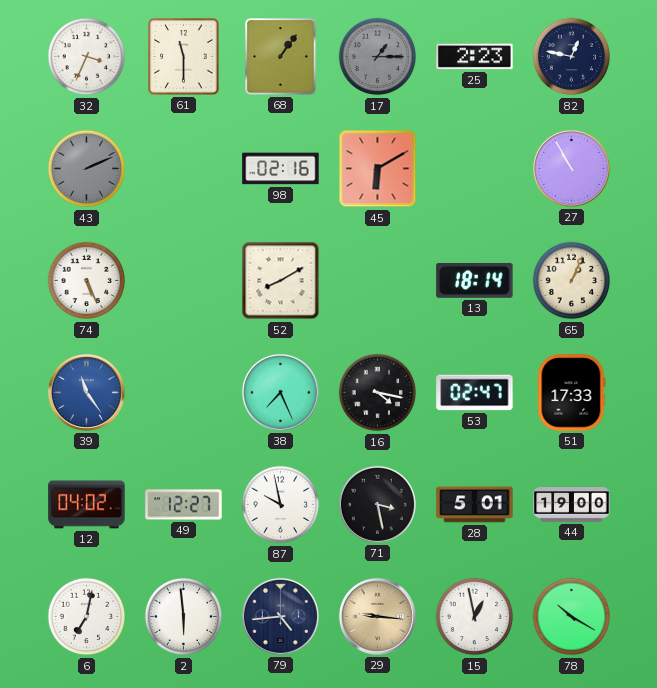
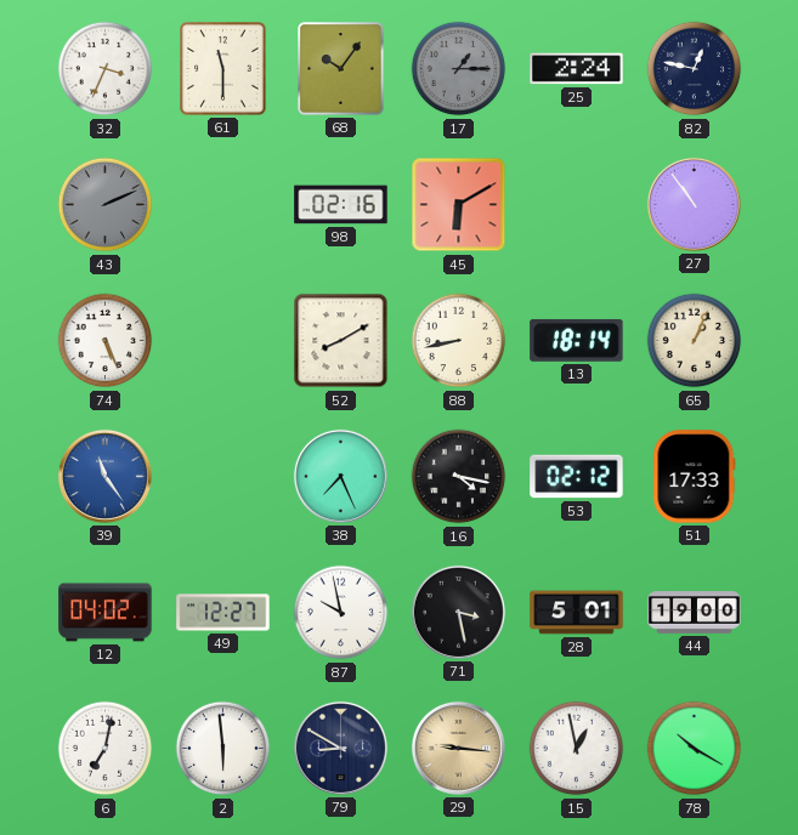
68: 1:06 -> 10:06 (341, 69)
25: 2:23 -> 2:24 (577, 69)
27: 10:55 -> 10:54 (694, 204)
88: none -> 8:43 (459, 341)
53: 02:47 -> 02:12 (577, 477)
79: 4:44 -> 8:50 (340, 748)
